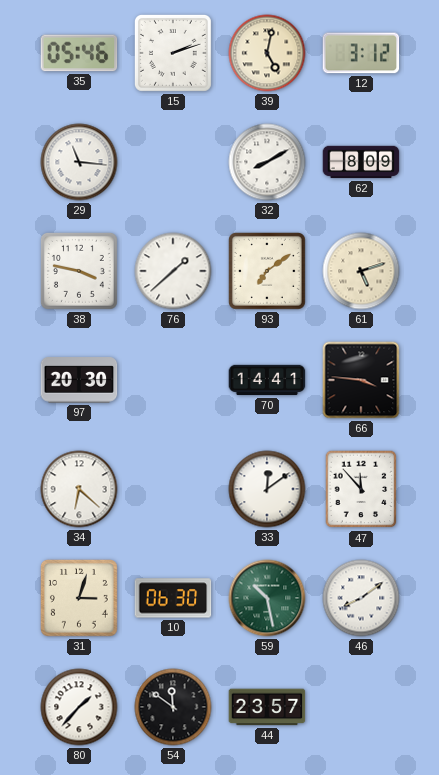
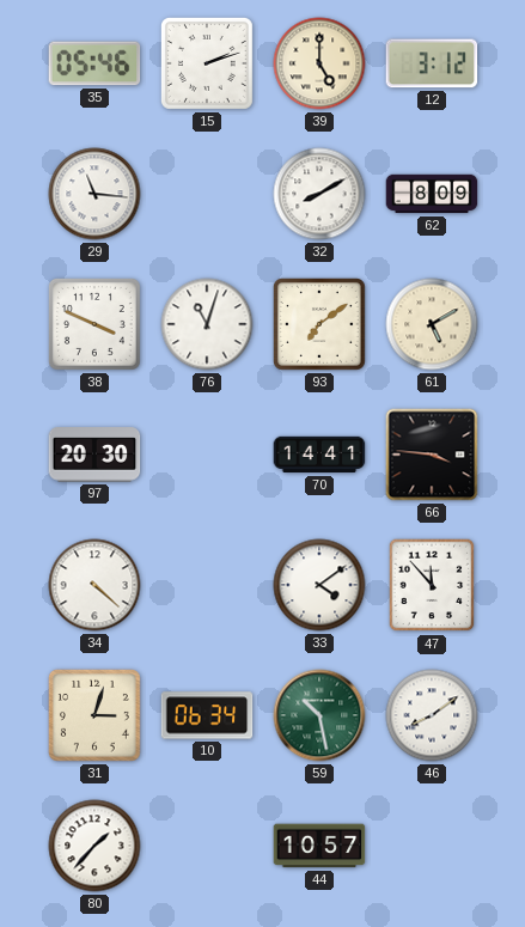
39: 5:02 -> 5:00 (319, 63)
38: 3:47 -> 3:49 (94, 324)
76: 1:38 -> 11:03 (207, 324)
61: 5:12 -> 5:10 (432, 324)
34: 6:22 -> 4:22 (94, 585)
33: 12:09 -> 4:09 (319, 585)
10: 06:30 -> 06:34 (207, 715)
54: 11:51 -> none (173, 707)
44: 23:57 -> 10:57 (319, 846)
